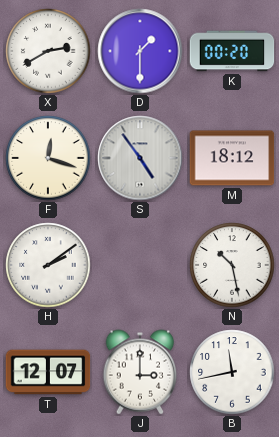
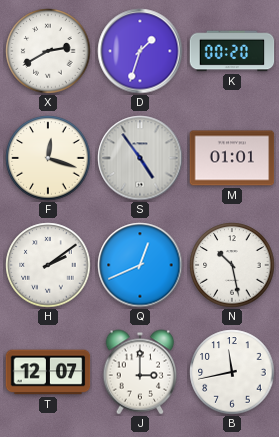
D: 1:30 -> 1:33 (140, 51)
M: 18:12 -> 01:01 (232, 158)
Q: none -> 12:41 (140, 265)
